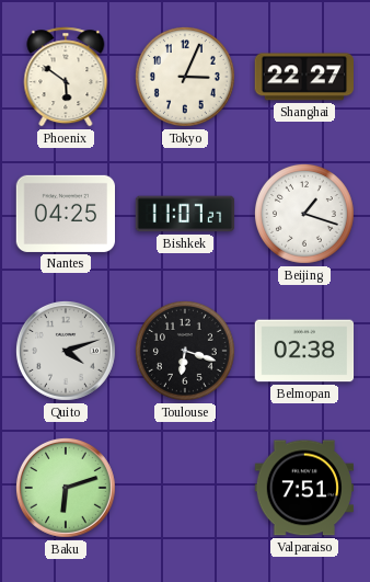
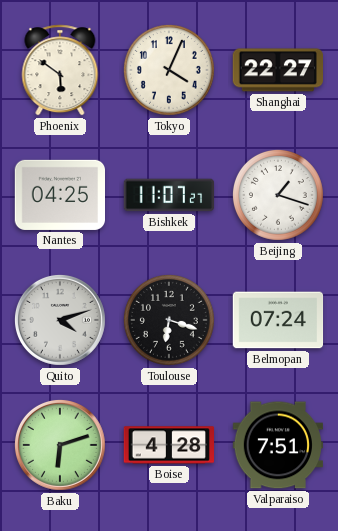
Tokyo: 3:04 -> 4:04 (169, 70)
Belmopan: 02:38 -> 07:24 (278, 320)
Boise: none -> 4:28 (169, 445)
